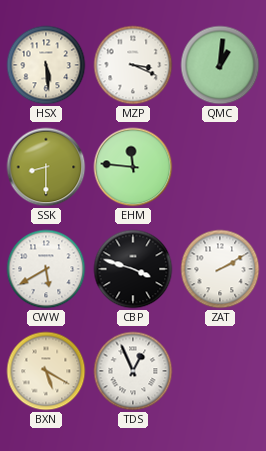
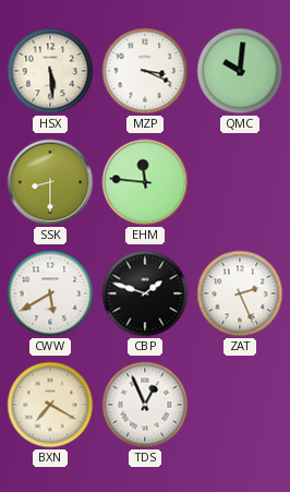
QMC: 1:01 -> 10:01 (240, 71)
CBP: 3:48 -> 1:48 (145, 293)
ZAT: 2:10 -> 2:26 (240, 293)
BXN: 5:20 -> 7:20 (50, 405)
